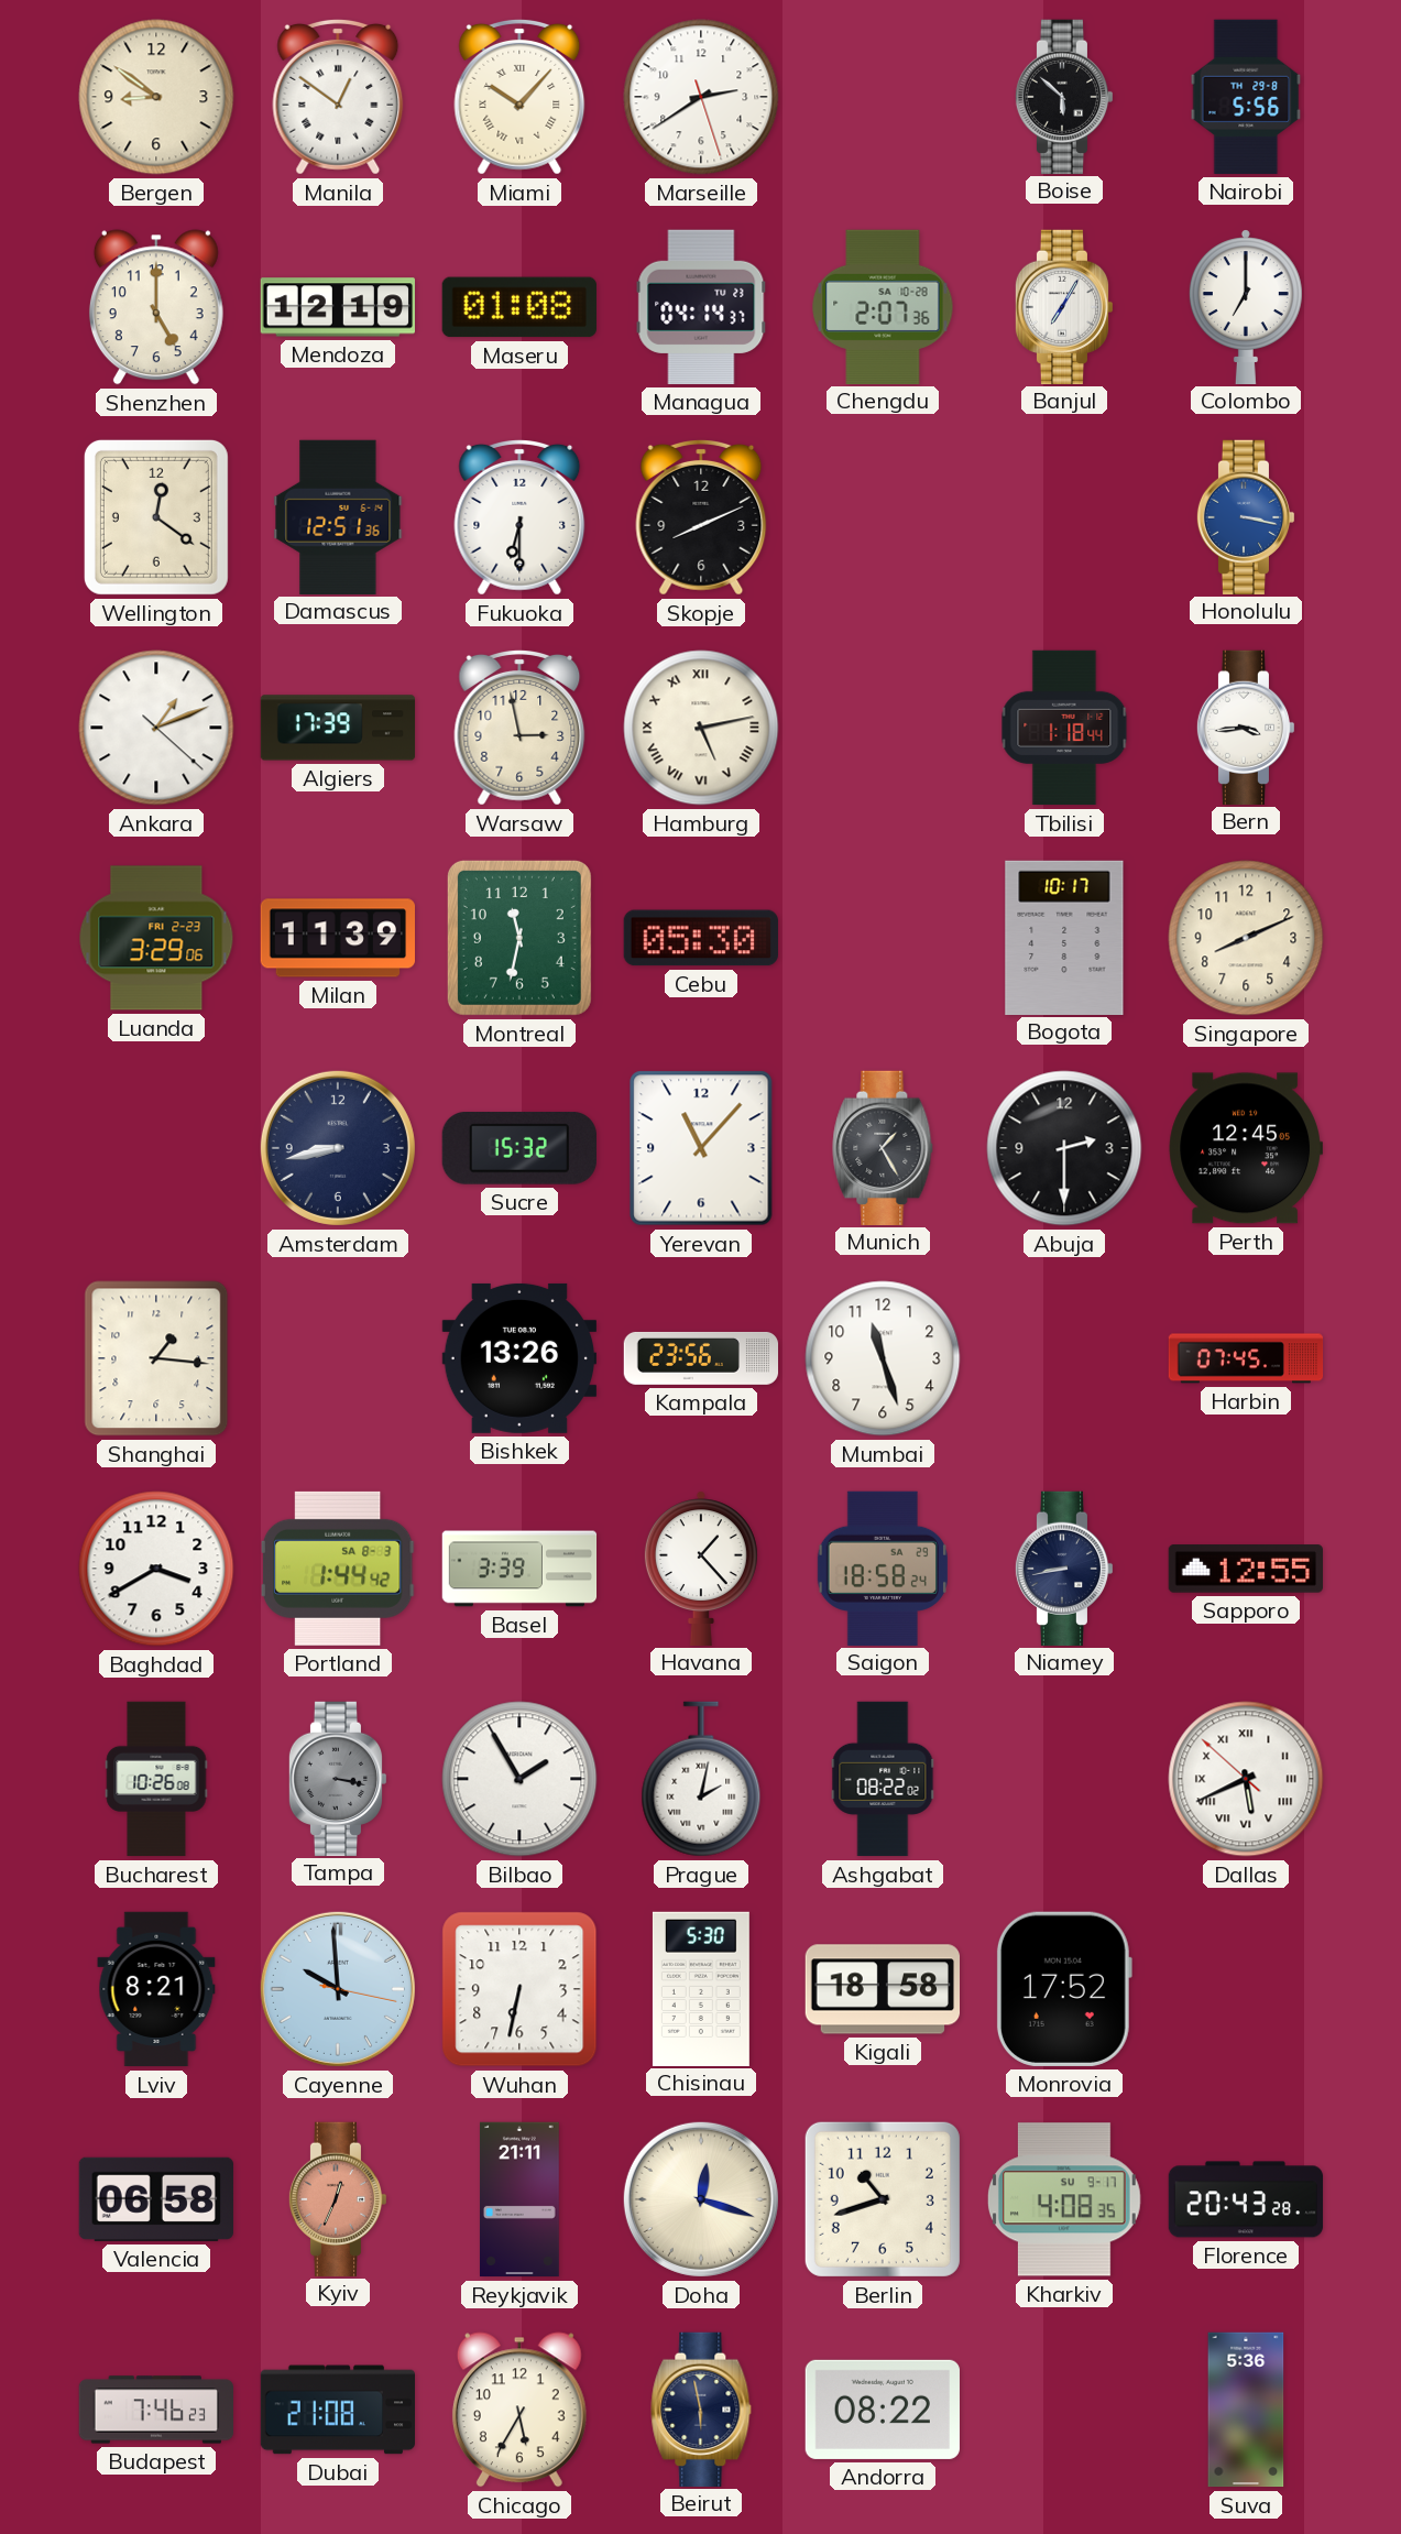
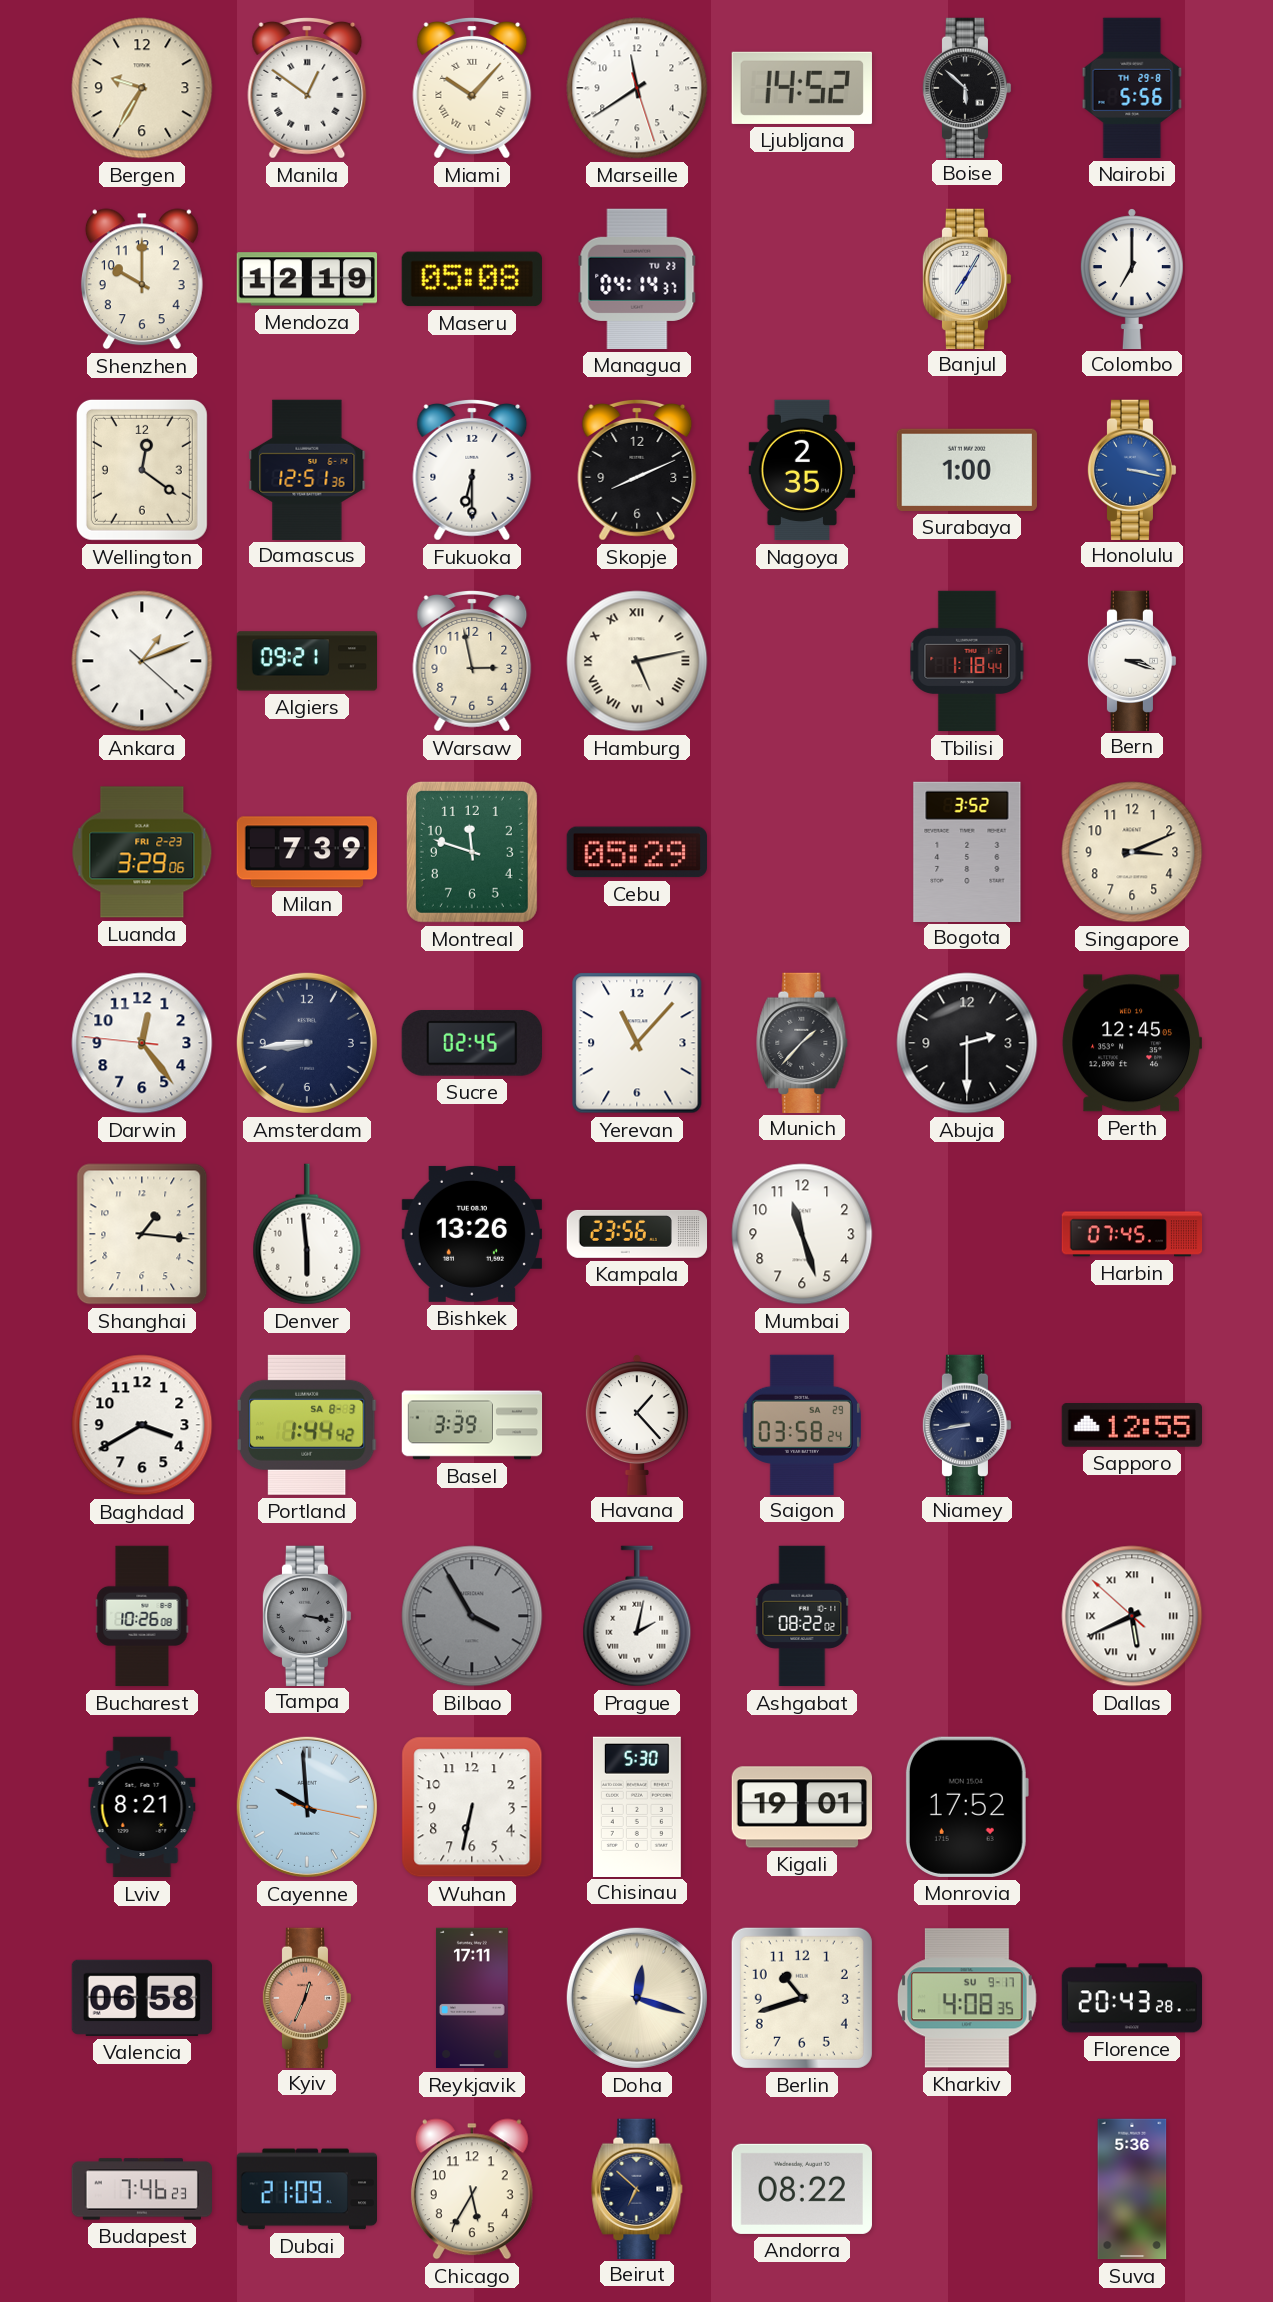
Bergen: 8:51 -> 9:35 (142, 88)
Marseille: 2:39 -> 11:39 (637, 88)
Ljubljana: none -> 14:52 (802, 88)
Shenzhen: 5:00 -> 10:00 (142, 279)
Maseru: 01:08 -> 05:08 (472, 279)
Chengdu: 2:07 -> none (883, 306)
Nagoya: none -> 2:35 (802, 470)
Surabaya: none -> 1:00 (967, 470)
Algiers: 17:39 -> 09:21 (307, 661)
Bern: 3:44 -> 3:18 (1132, 660)
Milan: 11:39 -> 7:39 (306, 852)
Montreal: 11:32 -> 11:48 (472, 852)
Cebu: 05:30 -> 05:29 (637, 852)
Bogota: 10:17 -> 3:52 (967, 851)
Singapore: 8:11 -> 3:11 (1132, 852)
Darwin: none -> 12:23 (142, 1043)
Amsterdam: 8:43 -> 8:44 (307, 1043)
Sucre: 15:32 -> 02:45 (472, 1044)
Munich: 1:25 -> 1:37 (802, 1042)
Denver: none -> 5:59 (307, 1234)
Saigon: 18:58 -> 03:58 (801, 1424)
Bilbao: 1:55 -> 3:55 (472, 1616)
Bilbao dial: white -> grey (472, 1616)
Kigali: 18:58 -> 19:01 (801, 1807)
Reykjavik: 21:11 -> 17:11 (472, 1998)
Dubai: 21:08 -> 21:09 (306, 2189)
Beirut: 5:58 -> 6:52 (637, 2188)
